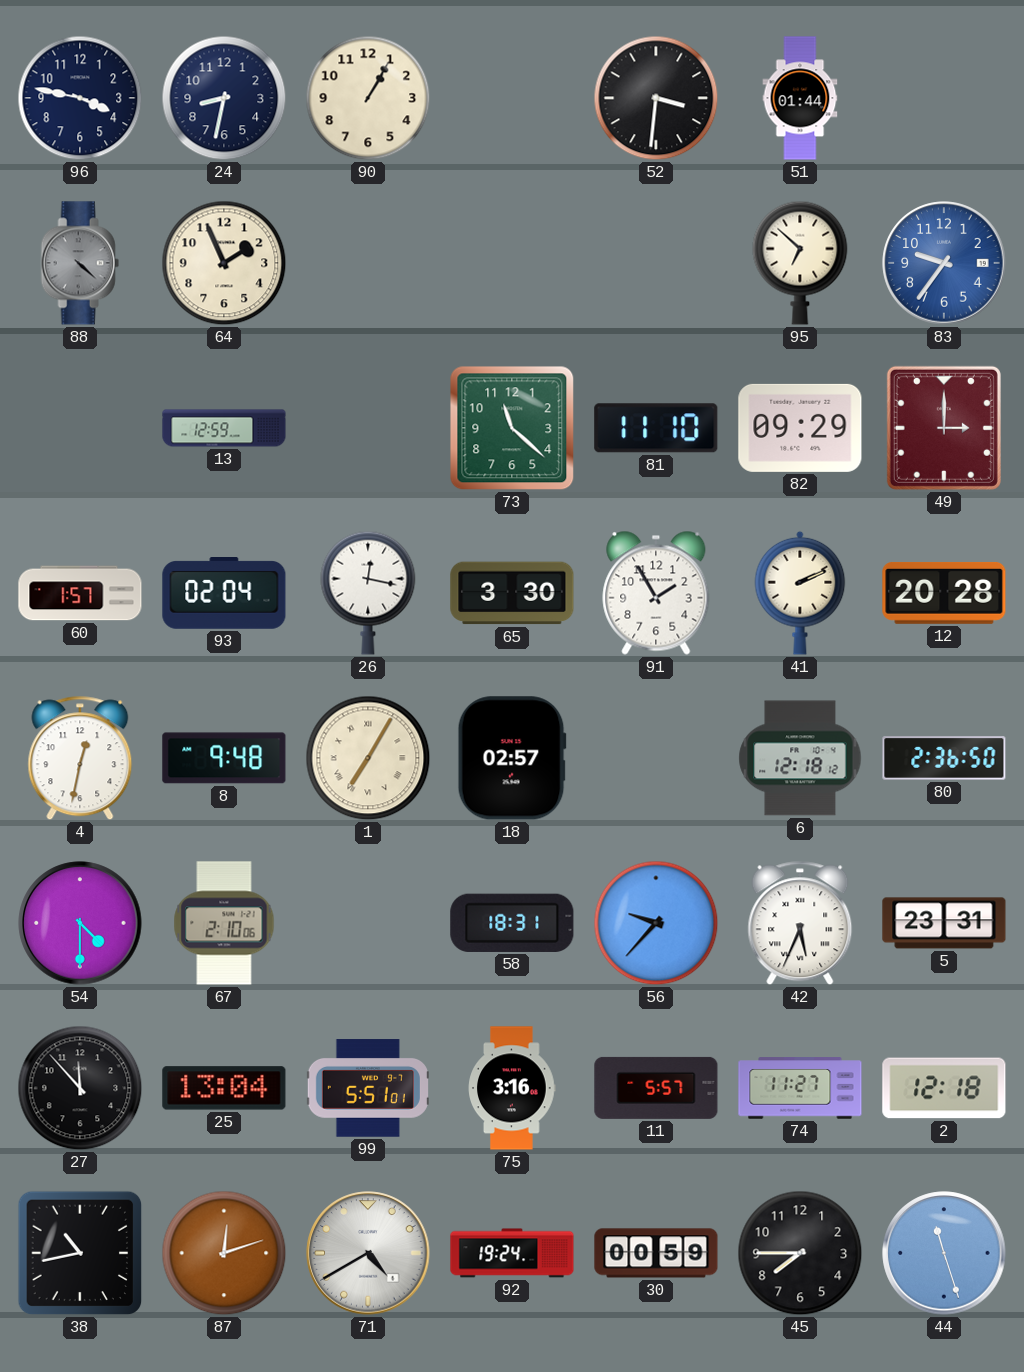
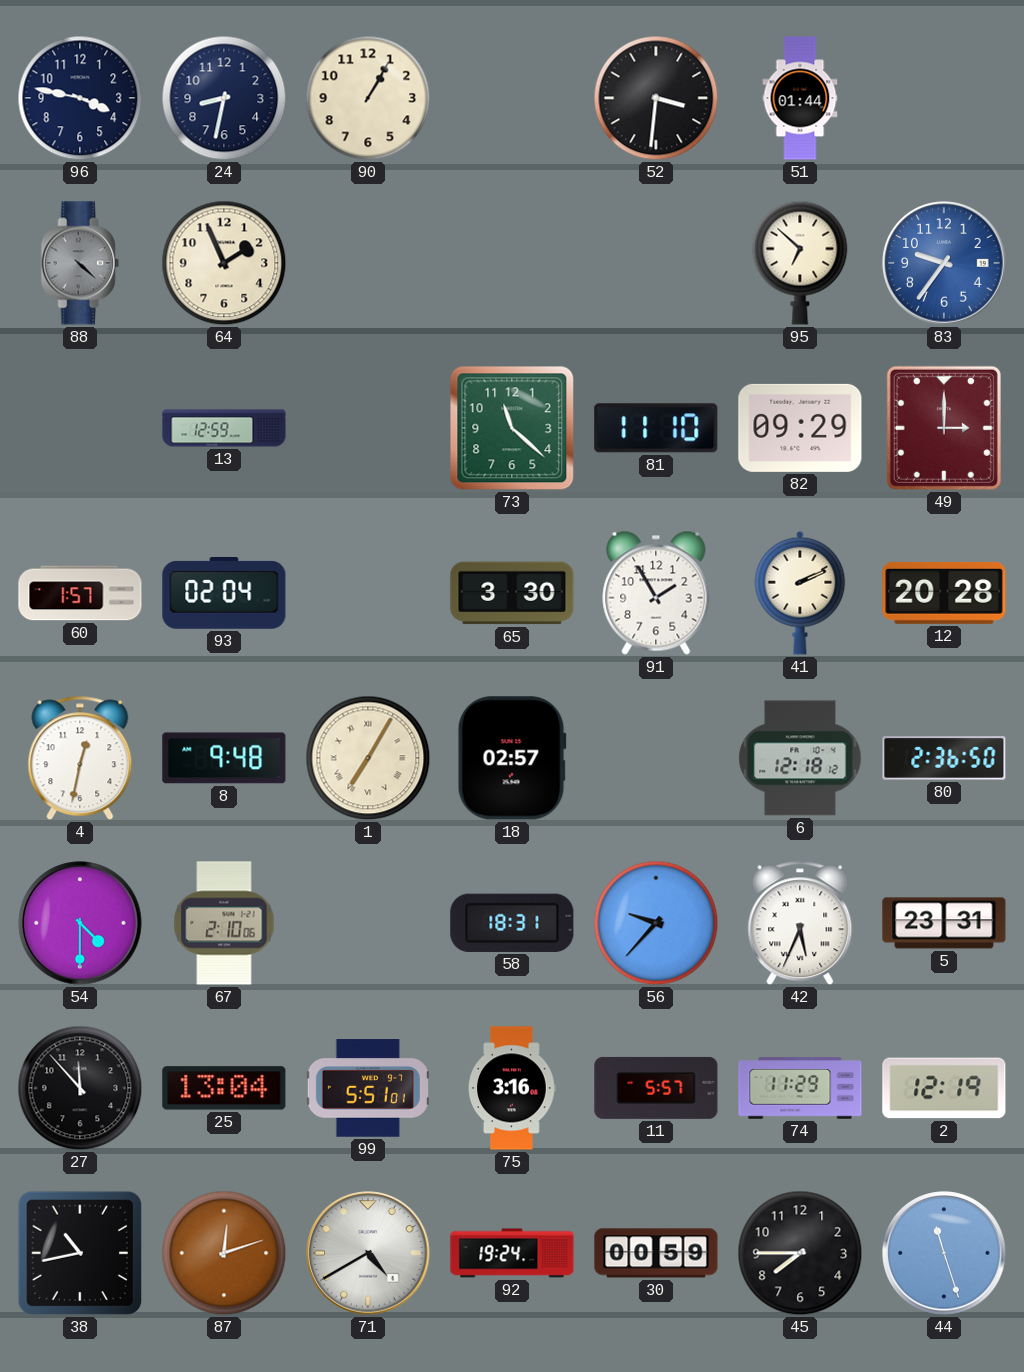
26: 12:17 -> none (368, 593)
74: 11:27 -> 11:29 (800, 1088)
2: 12:18 -> 12:19 (944, 1088)
